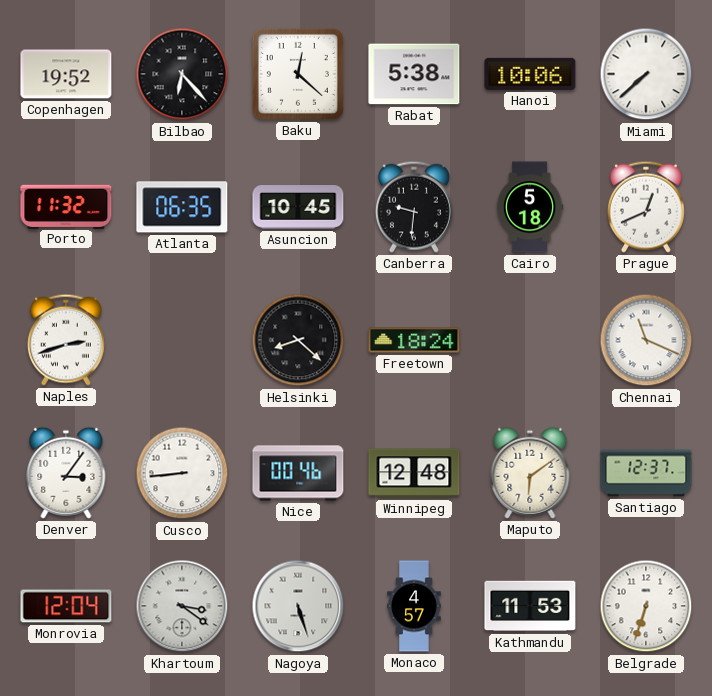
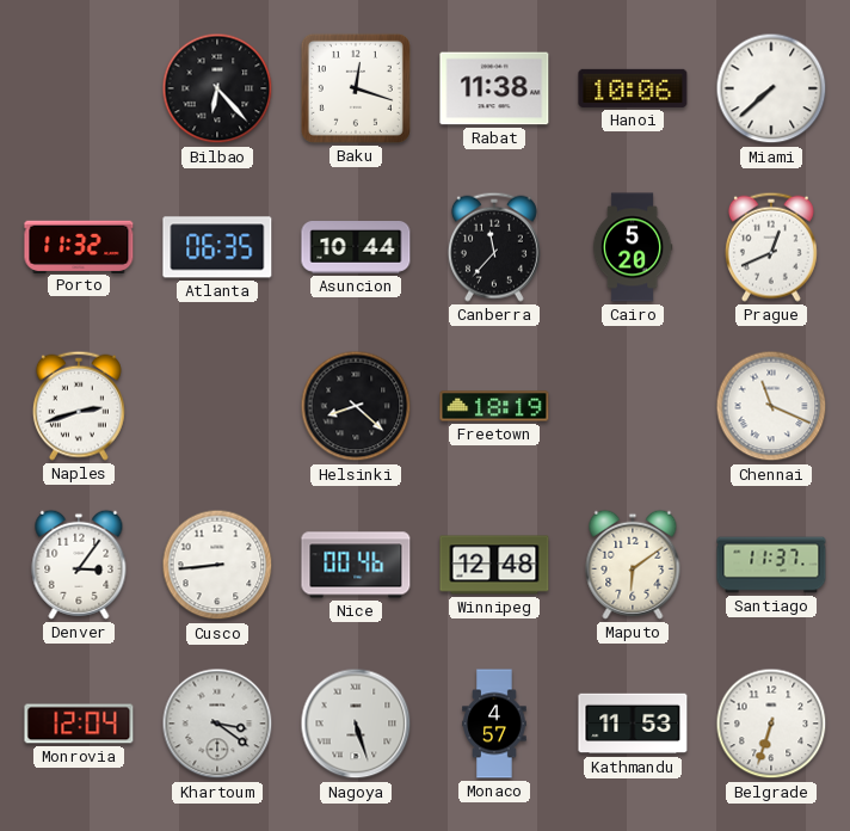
Copenhagen: 19:52 -> none (66, 74)
Baku: 12:22 -> 12:18 (356, 88)
Rabat: 5:38 -> 11:38 (494, 88)
Asuncion: 10:45 -> 10:44 (356, 248)
Canberra: 9:31 -> 11:37 (494, 247)
Cairo: 5:18 -> 5:20 (633, 247)
Freetown: 18:24 -> 18:19 (494, 406)
Santiago: 12:37 -> 11:37 (771, 565)
